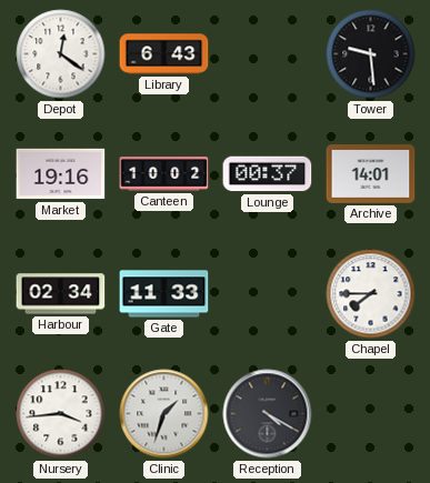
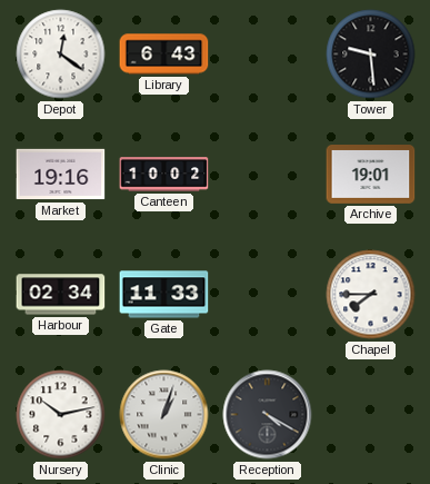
Lounge: 00:37 -> none (268, 174)
Archive: 14:01 -> 19:01 (371, 175)
Nursery: 3:44 -> 10:13 (61, 415)
Clinic: 1:33 -> 1:03 (164, 415)
